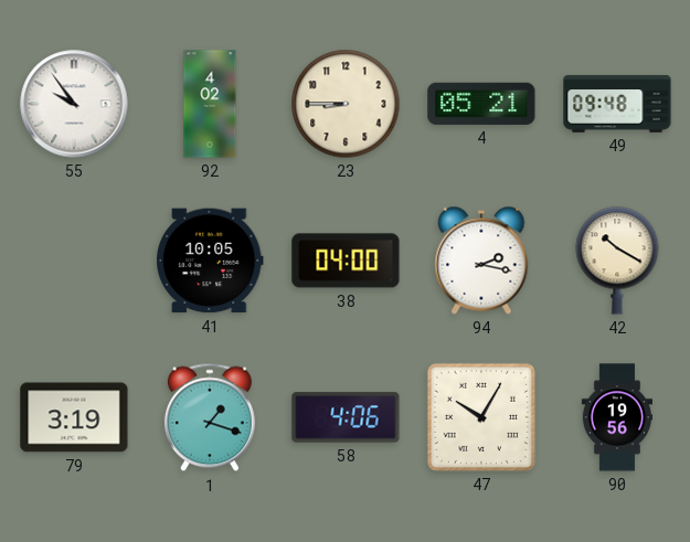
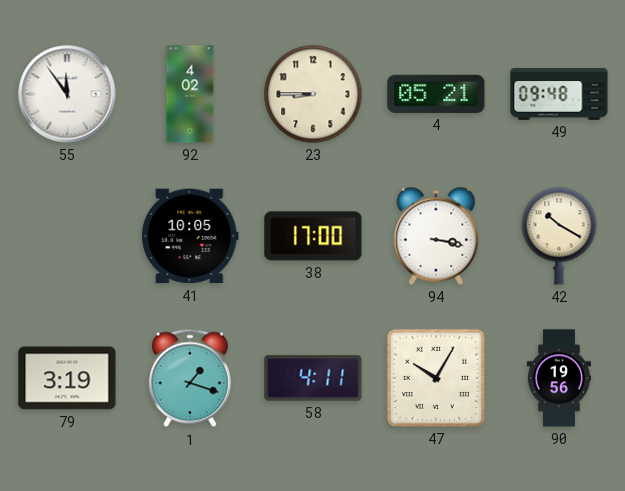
55: 9:54 -> 11:54 (67, 94)
38: 04:00 -> 17:00 (313, 236)
94: 2:17 -> 3:17 (436, 236)
58: 4:06 -> 4:11 (313, 378)
